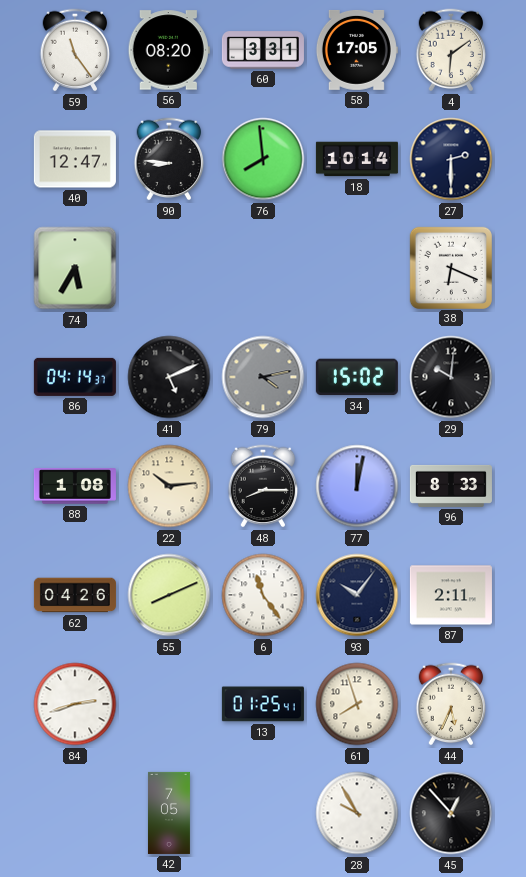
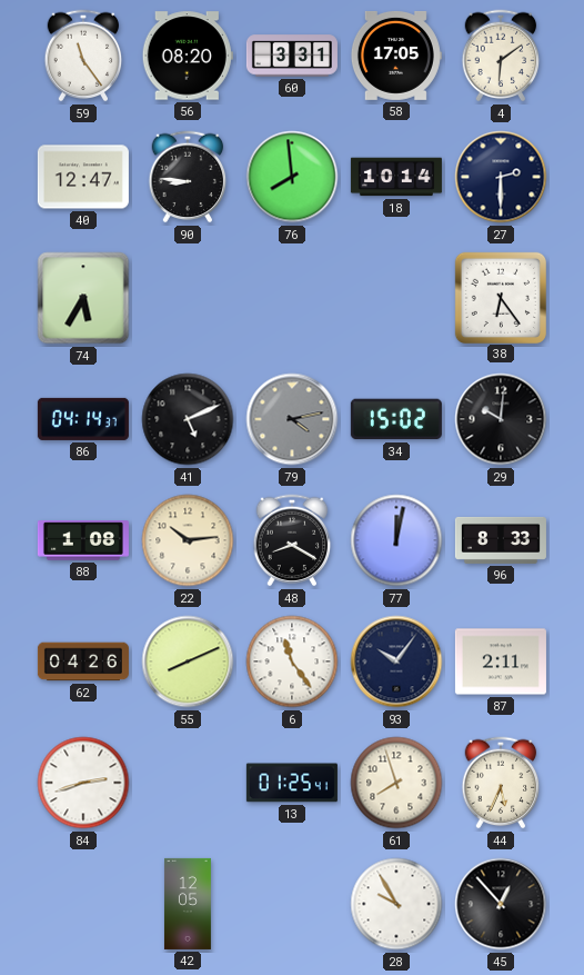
38: 6:19 -> 6:24 (500, 297)
48: 8:15 -> 8:20 (292, 540)
42: 7:05 -> 12:05 (188, 904)
